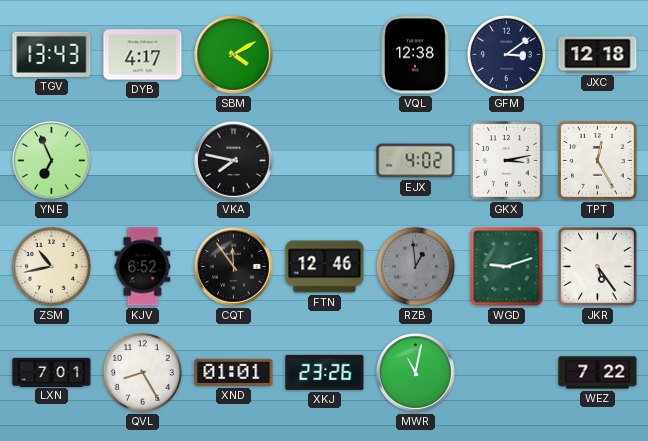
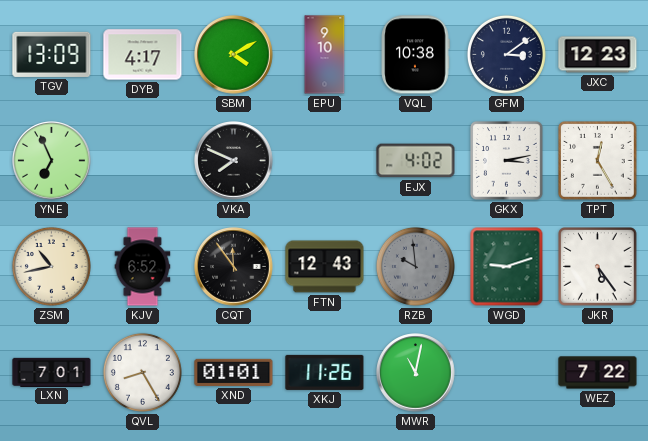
TGV: 13:43 -> 13:09 (52, 54)
EPU: none -> 9:10 (325, 55)
VQL: 12:38 -> 10:38 (415, 55)
JXC: 12:18 -> 12:23 (598, 55)
VKA: 7:47 -> 7:49 (234, 161)
FTN: 12:46 -> 12:43 (325, 267)
RZB: 12:59 -> 9:59 (415, 266)
XKJ: 23:26 -> 11:26 (325, 372)
